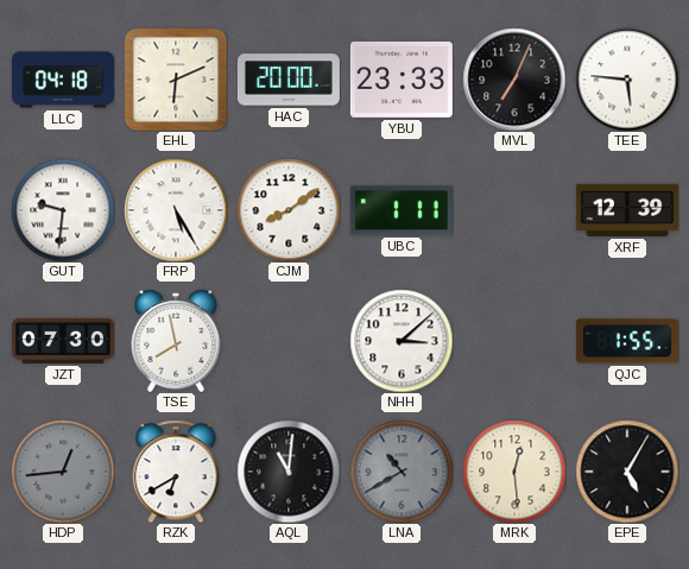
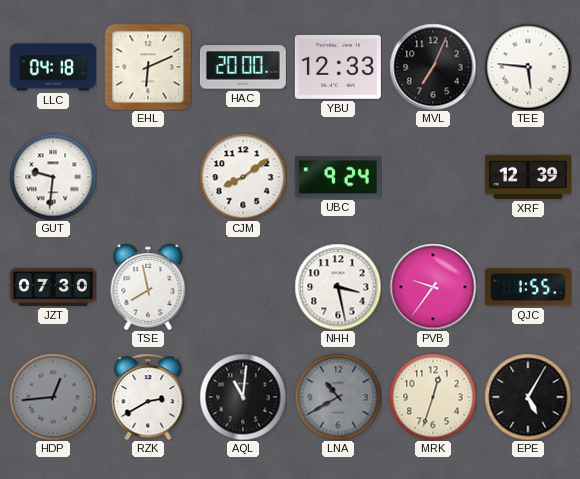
YBU: 23:33 -> 12:33 (338, 67)
FRP: 5:25 -> none (176, 210)
UBC: 1:11 -> 9:24 (338, 177)
NHH: 3:08 -> 3:28 (338, 287)
PVB: none -> 9:36 (433, 287)
RZK: 6:40 -> 2:40 (148, 397)
MRK: 12:29 -> 12:33 (433, 397)
